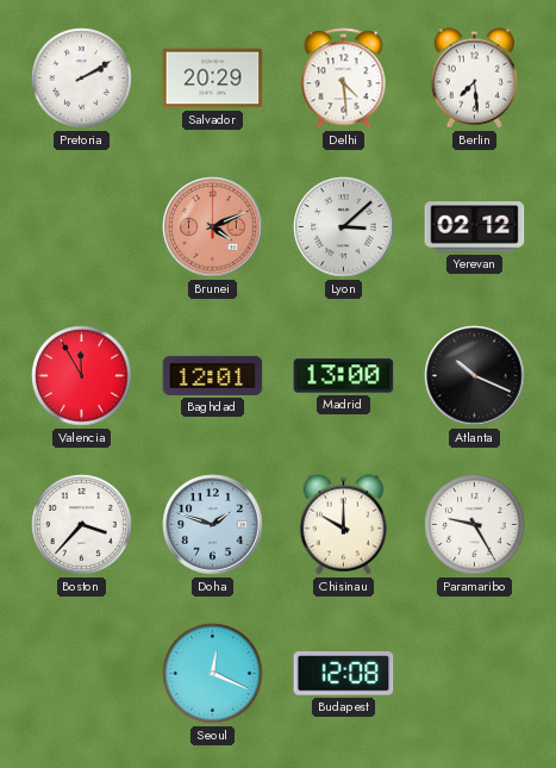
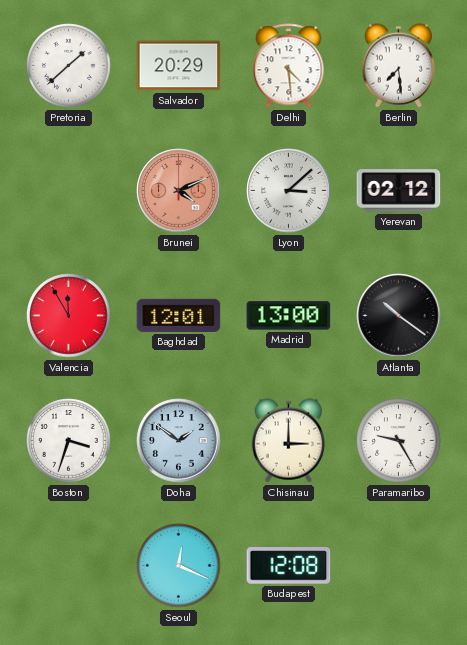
Pretoria: 2:10 -> 1:38 (69, 66)
Atlanta: 10:19 -> 10:21 (399, 316)
Boston: 3:37 -> 3:33 (69, 441)
Doha: 1:48 -> 1:51 (179, 441)
Chisinau: 10:00 -> 3:00 (289, 441)
